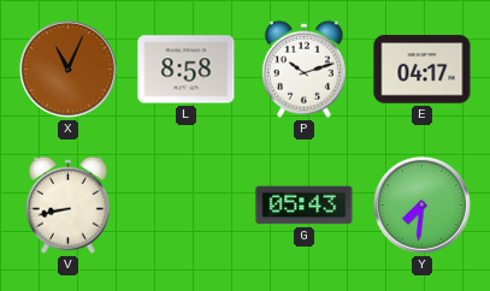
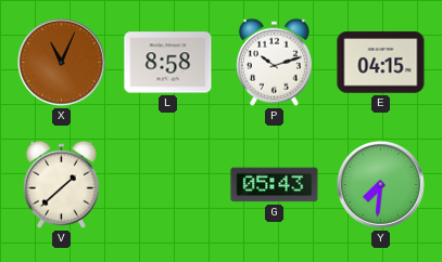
E: 04:17 -> 04:15 (381, 63)
V: 8:43 -> 1:38 (61, 184)
